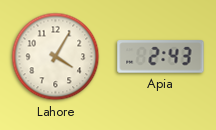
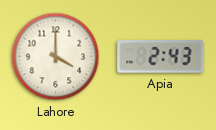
Lahore: 4:05 -> 4:00 (56, 57)
